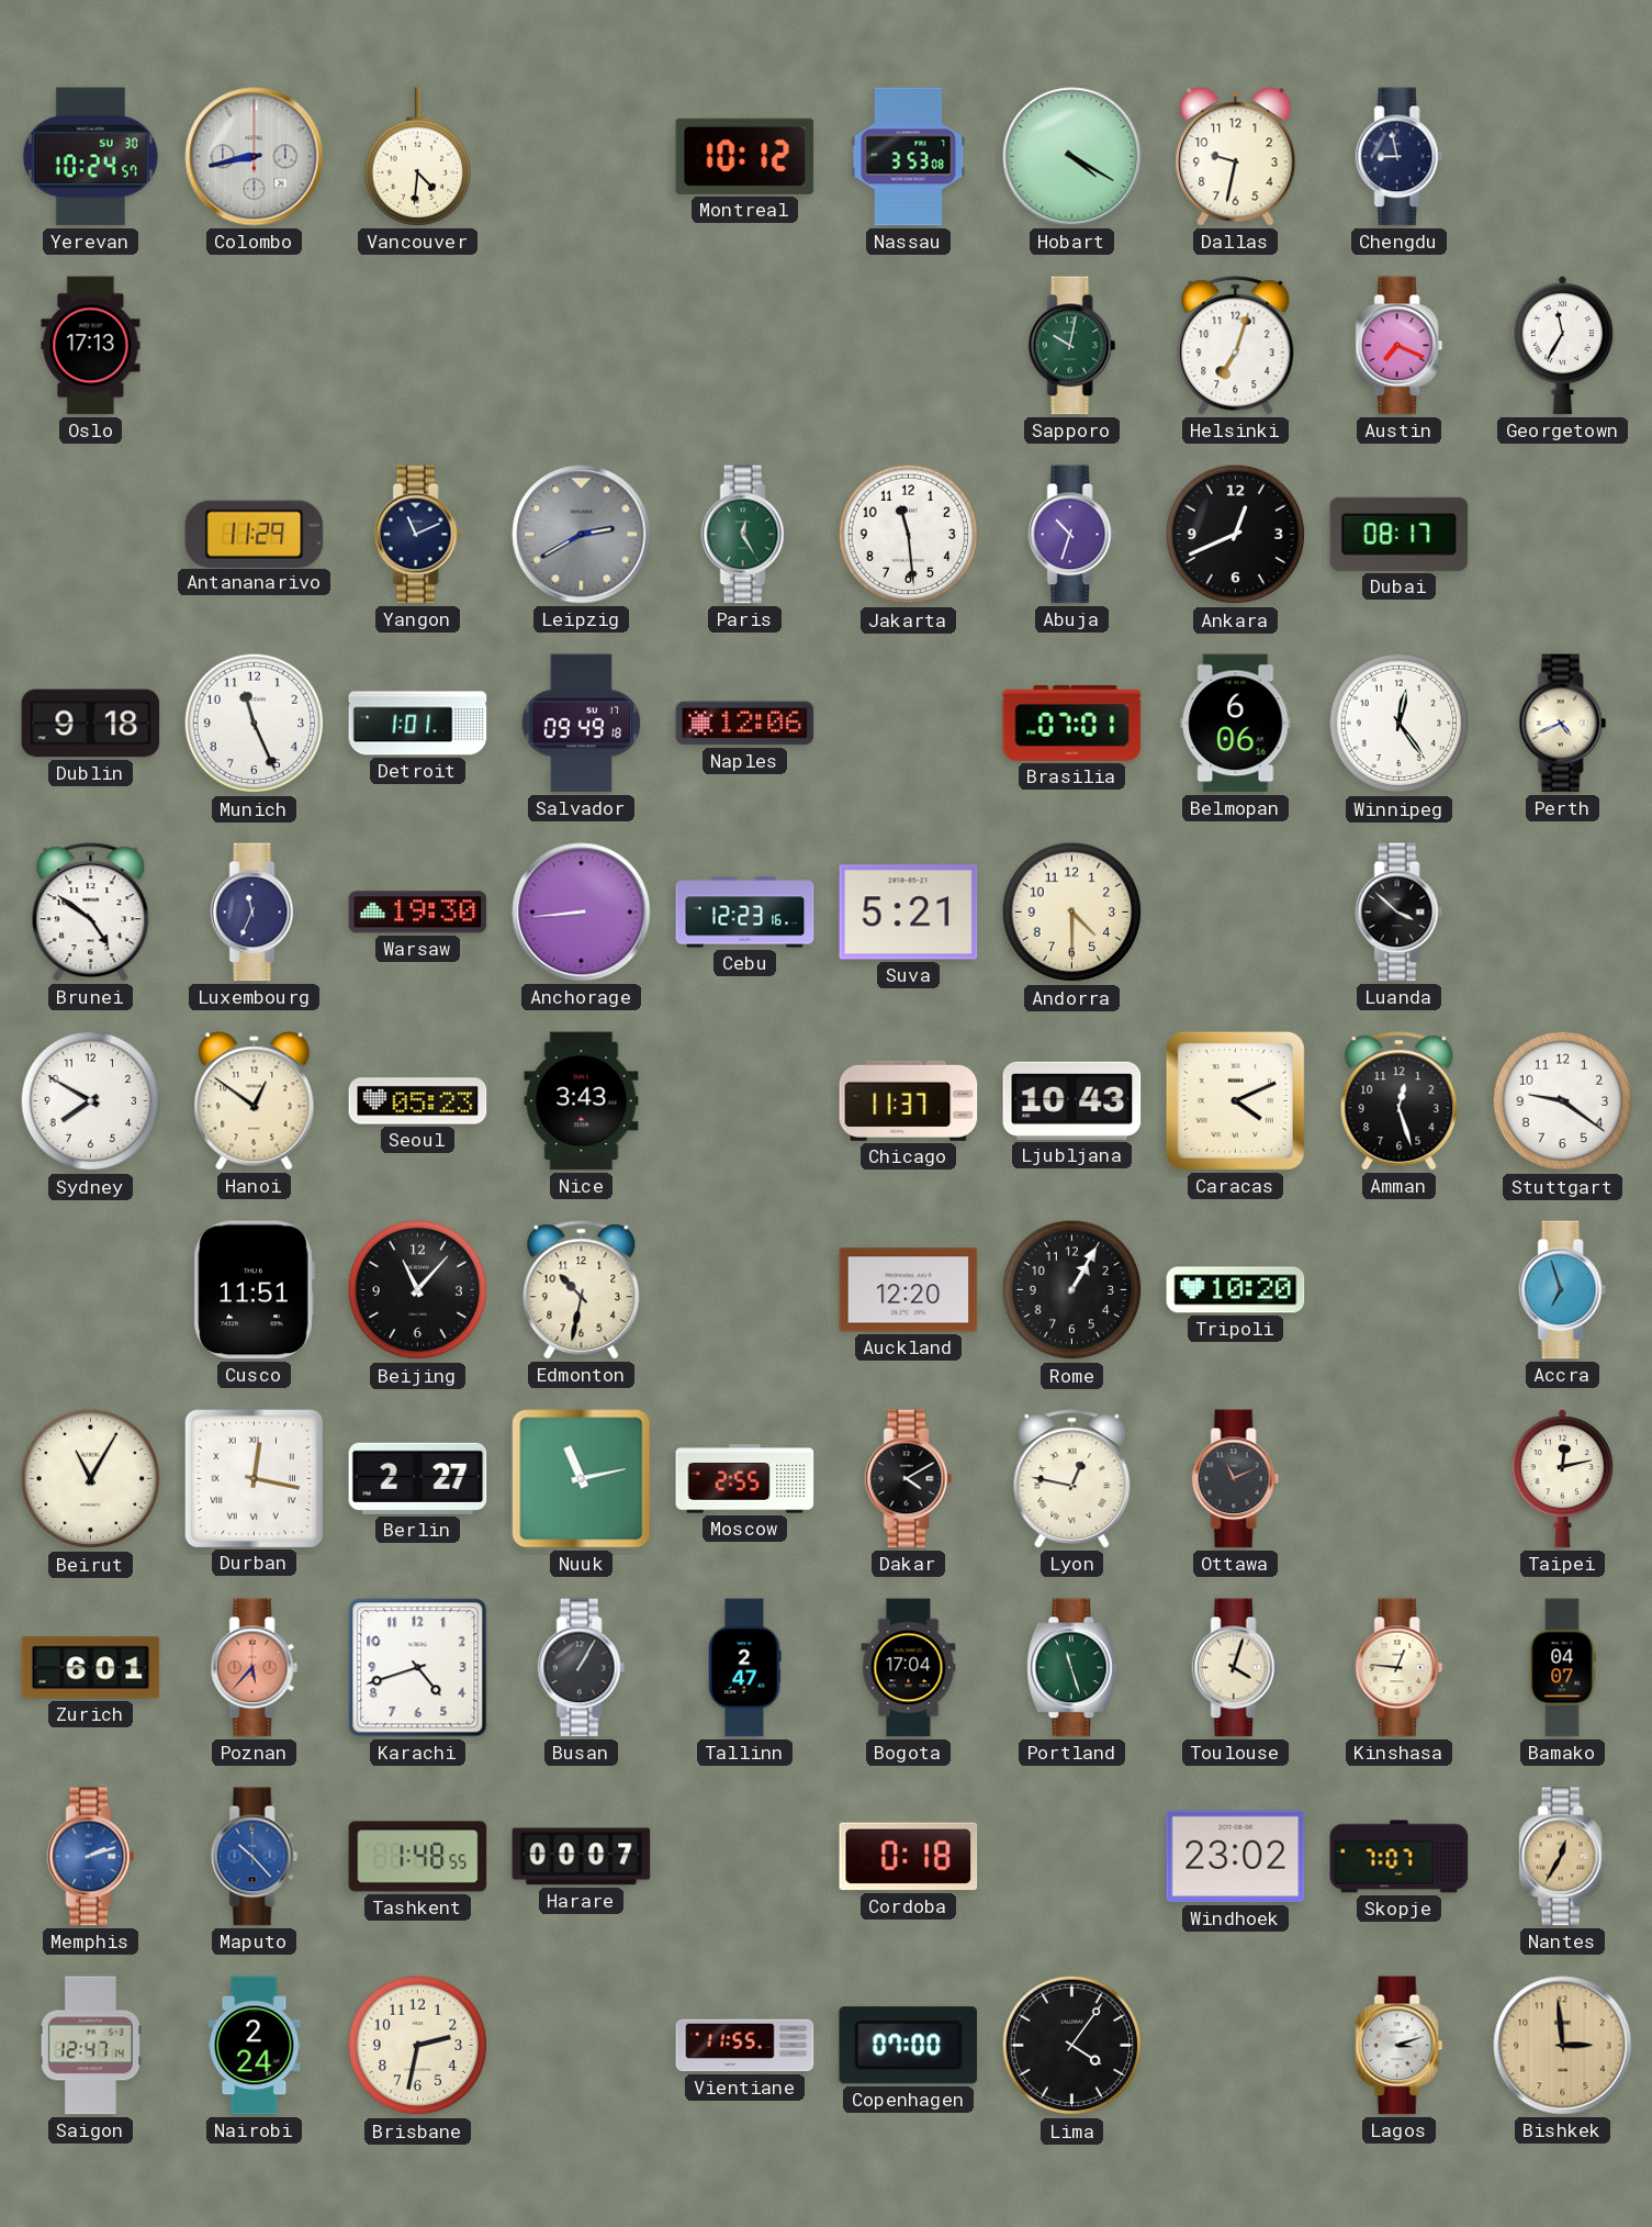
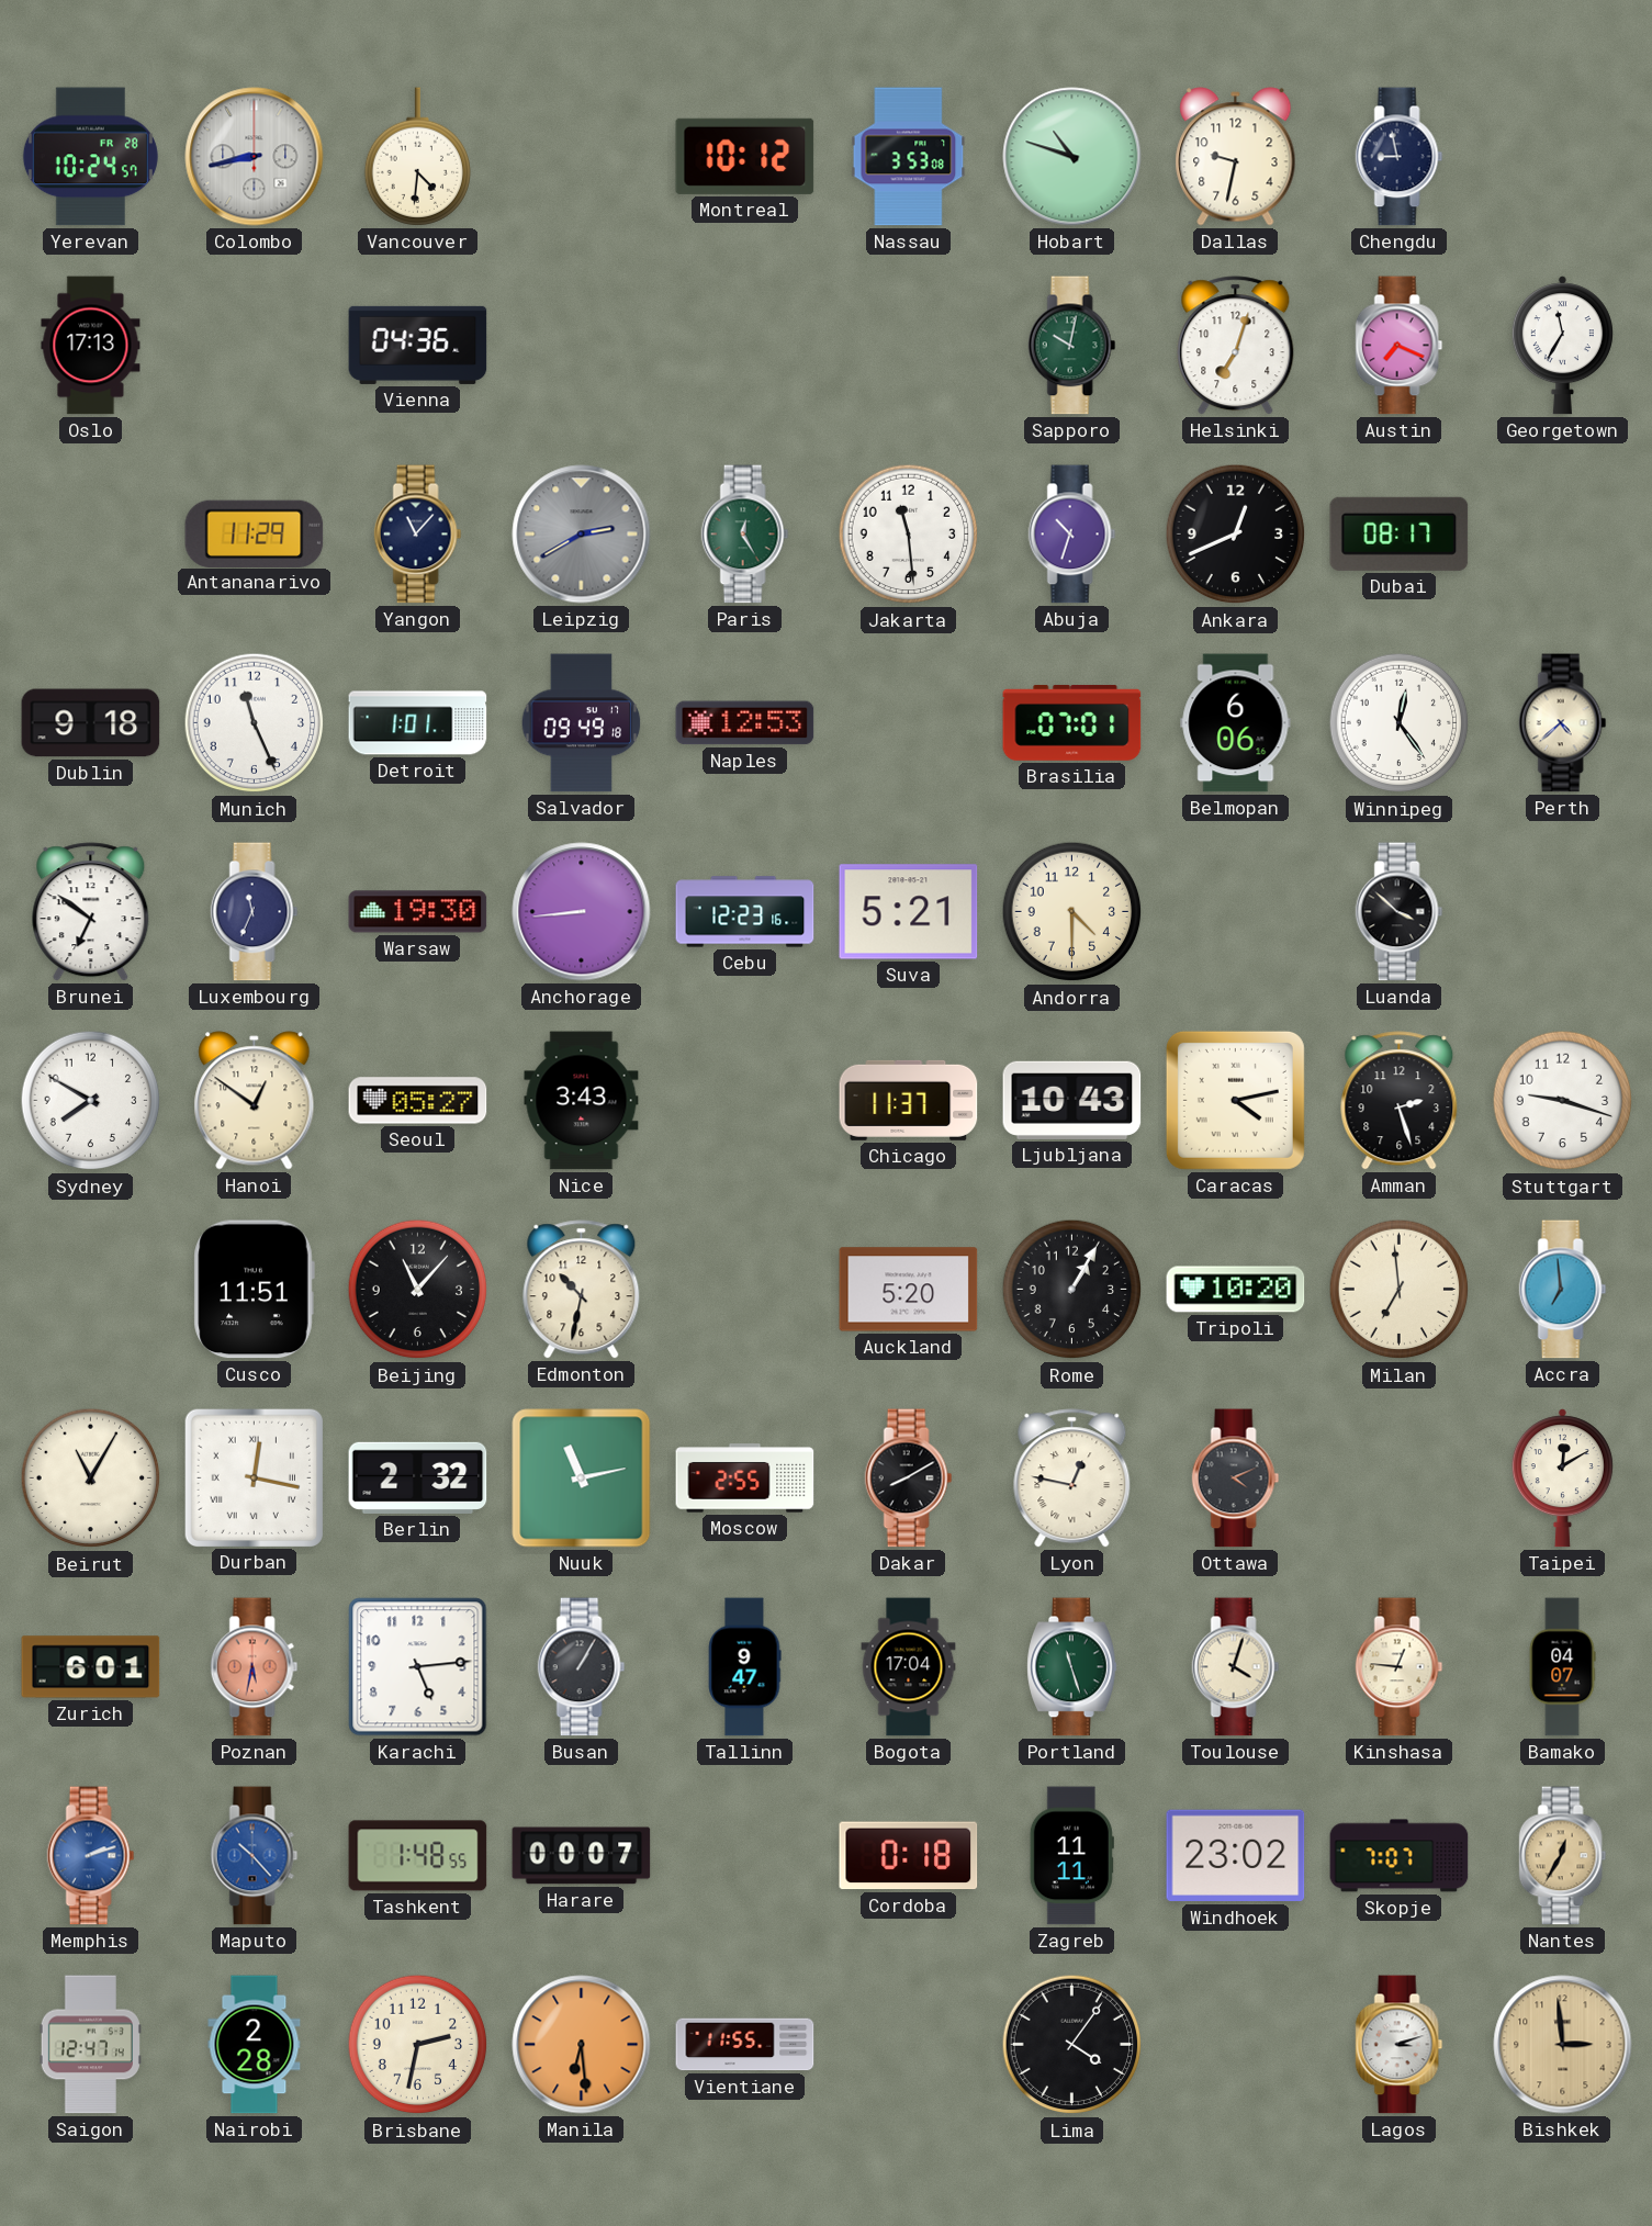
Yerevan date: SU 30 -> FR 28 (90, 157)
Hobart: 4:20 -> 10:48 (1072, 157)
Vienna: none -> 04:36 (418, 345)
Yangon: 11:11 -> 11:07 (418, 535)
Naples: 12:06 -> 12:53 (745, 723)
Perth: 4:41 -> 4:38 (1563, 723)
Brunei: 4:51 -> 6:51 (91, 912)
Seoul: 05:23 -> 05:27 (418, 1101)
Caracas: 4:11 -> 4:13 (1235, 1100)
Amman: 12:27 -> 2:27 (1400, 1101)
Stuttgart: 9:21 -> 9:18 (1563, 1101)
Auckland: 12:20 -> 5:20 (909, 1290)
Milan: none -> 6:59 (1400, 1290)
Accra: 6:57 -> 6:59 (1563, 1290)
Berlin: 2:27 -> 2:32 (418, 1477)
Dakar: 4:10 -> 8:10 (909, 1479)
Ottawa: 11:11 -> 4:11 (1236, 1479)
Taipei: 12:13 -> 12:10 (1562, 1479)
Poznan: 5:37 -> 5:32 (255, 1667)
Karachi: 4:42 -> 5:14 (418, 1667)
Tallinn: 2:47 -> 9:47 (744, 1667)
Zagreb: none -> 11:11 (1071, 1856)
Nairobi: 2:24 -> 2:28 (255, 2045)
Manila: none -> 6:29 (582, 2045)
Copenhagen: 07:00 -> none (909, 2046)
